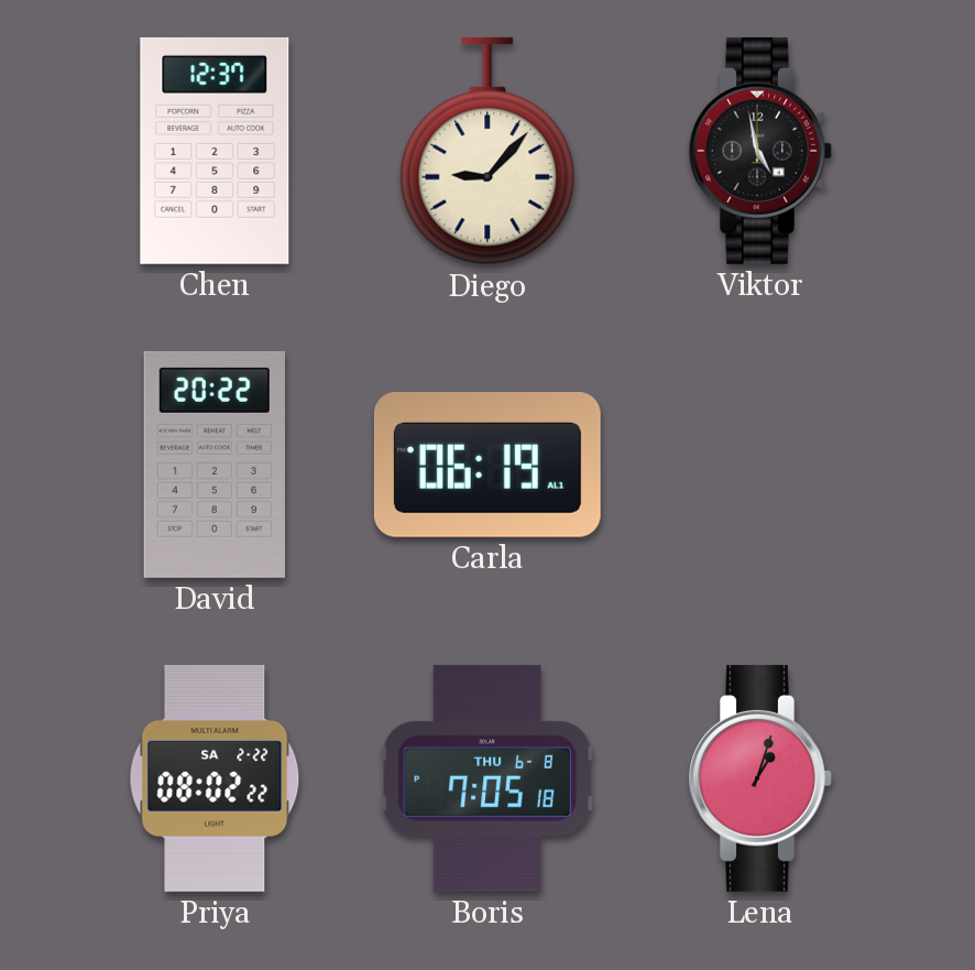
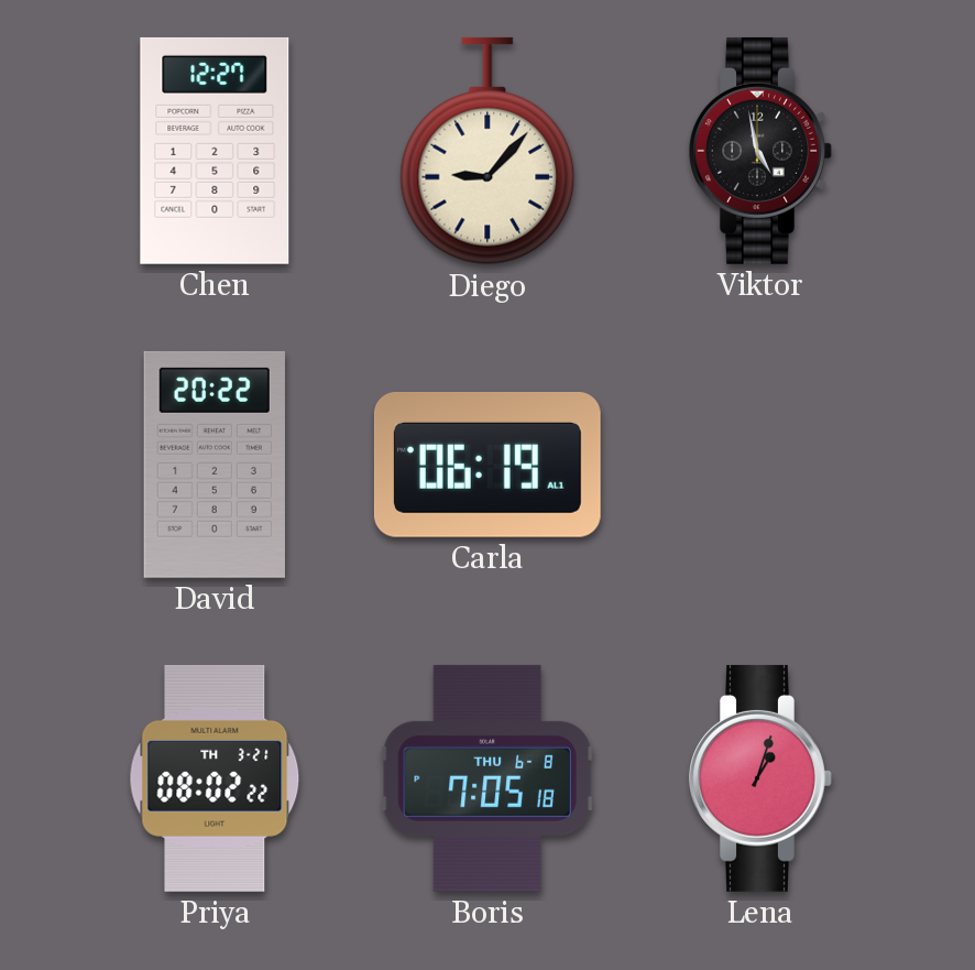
Chen: 12:37 -> 12:27 (215, 151)
Priya date: SA 2-22 -> TH 3-21 (215, 778)
